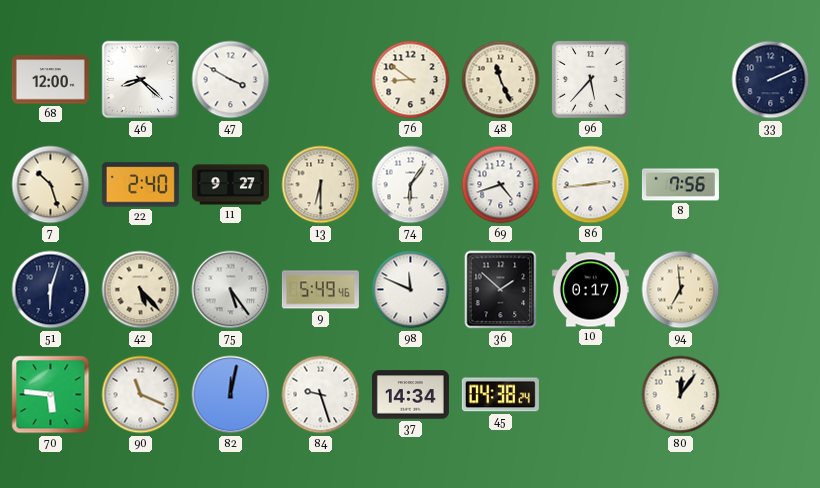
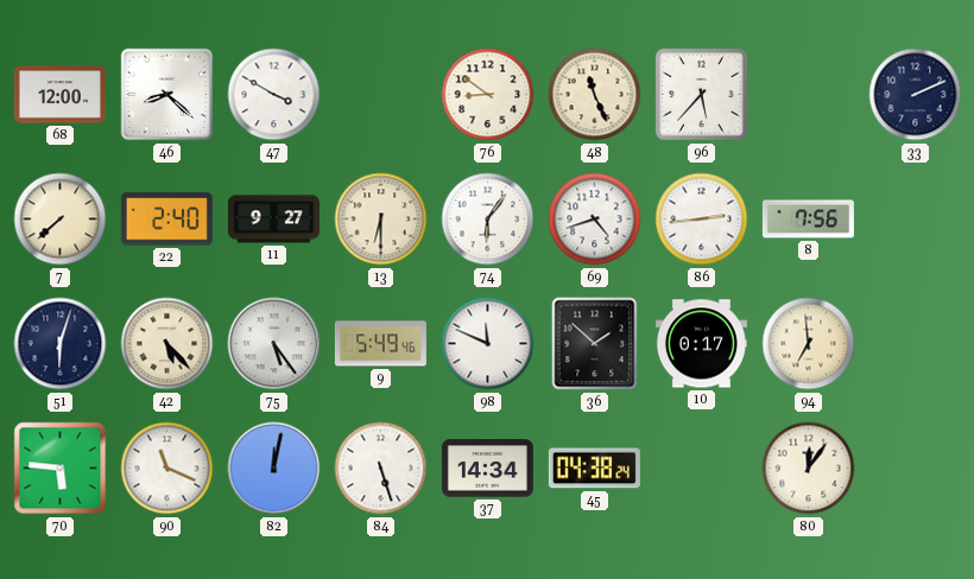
7: 10:27 -> 7:38 (61, 219)
84: 9:27 -> 5:27 (381, 469)
